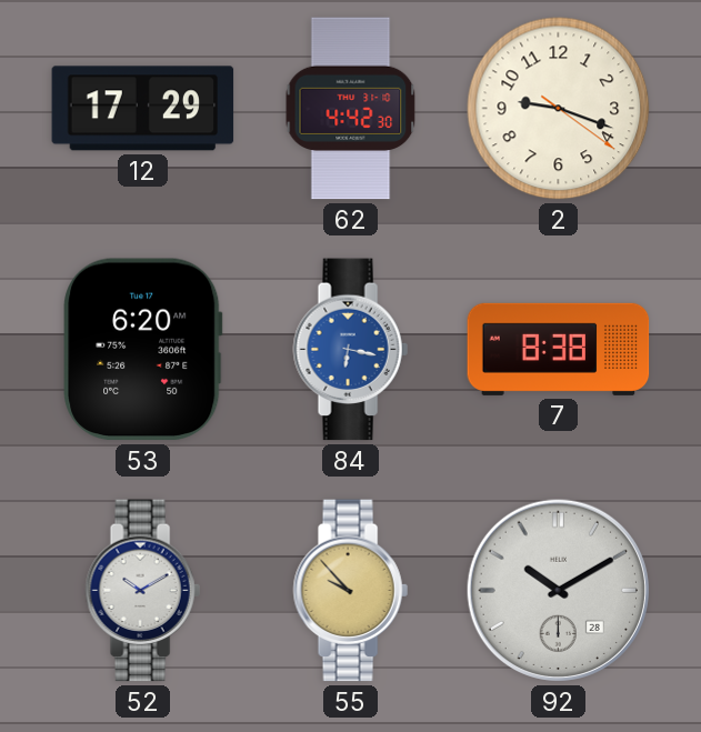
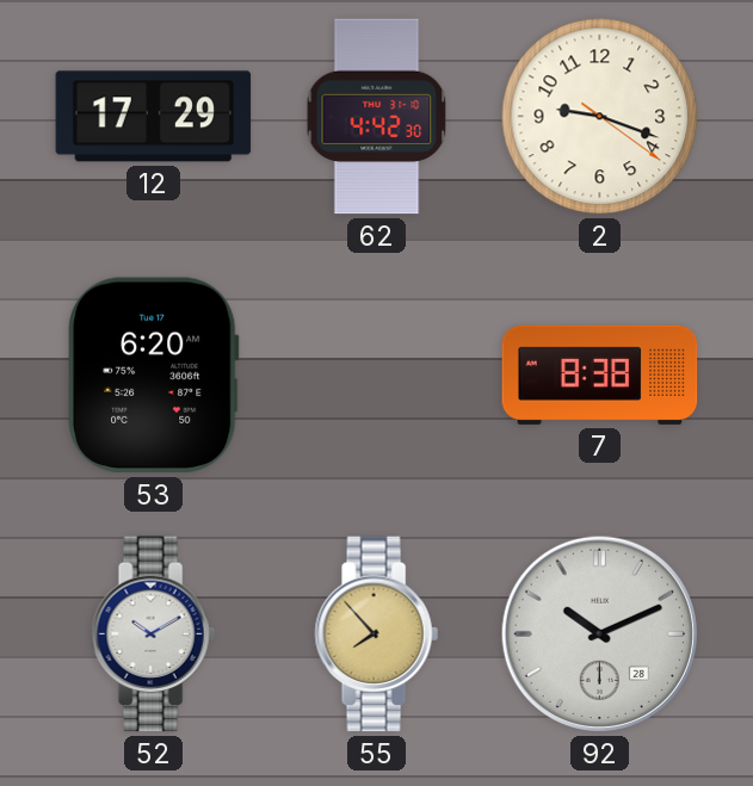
84: 6:17 -> none (350, 350)
55: 9:53 -> 7:53 (376, 635)
92: 10:10 -> 10:11 (599, 633)
